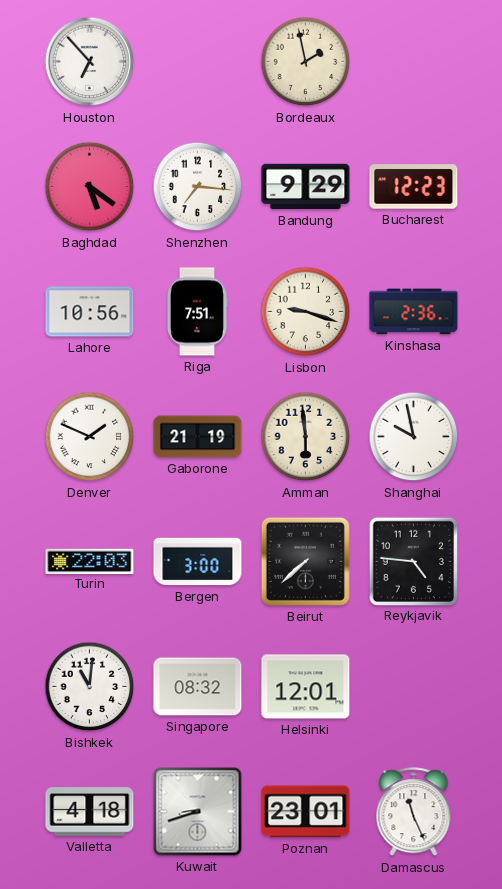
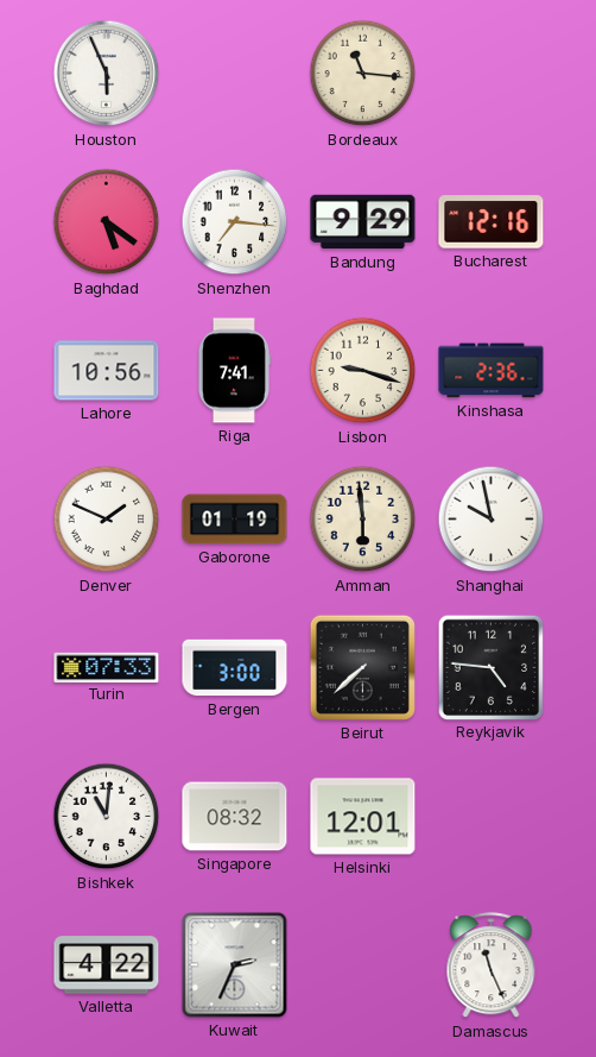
Houston: 6:53 -> 5:56 (107, 74)
Bordeaux: 1:58 -> 11:16 (363, 74)
Bucharest: 12:23 -> 12:16 (492, 222)
Riga: 7:51 -> 7:41 (234, 371)
Gaborone: 21:19 -> 01:19 (235, 520)
Turin: 22:03 -> 07:33 (107, 667)
Valletta: 4:18 -> 4:22 (107, 965)
Kuwait: 8:42 -> 2:34 (235, 965)
Poznan: 23:01 -> none (306, 812)
